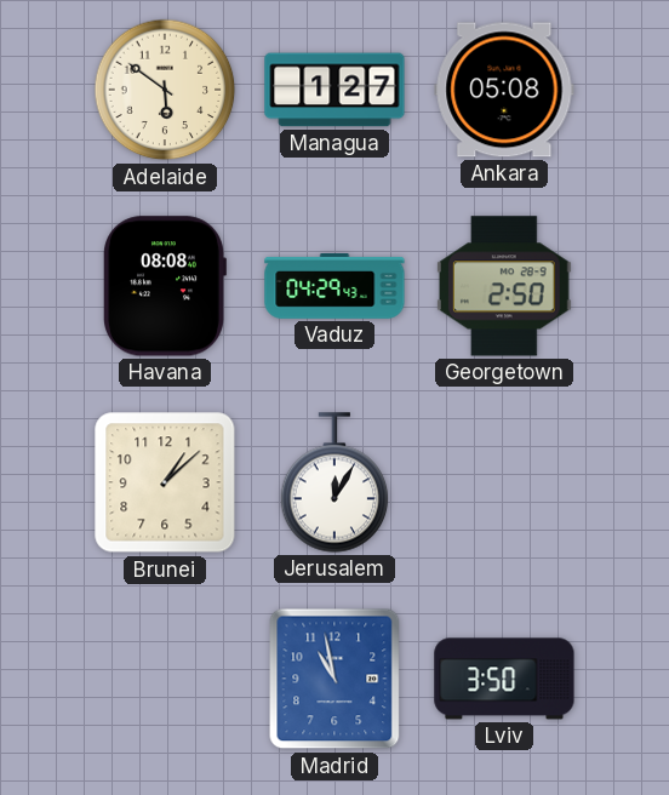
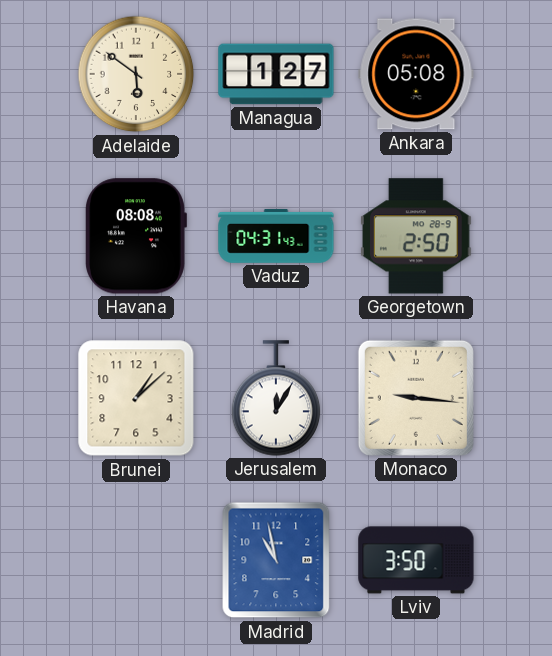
Vaduz: 04:29 -> 04:31 (276, 237)
Monaco: none -> 9:16 (416, 398)
